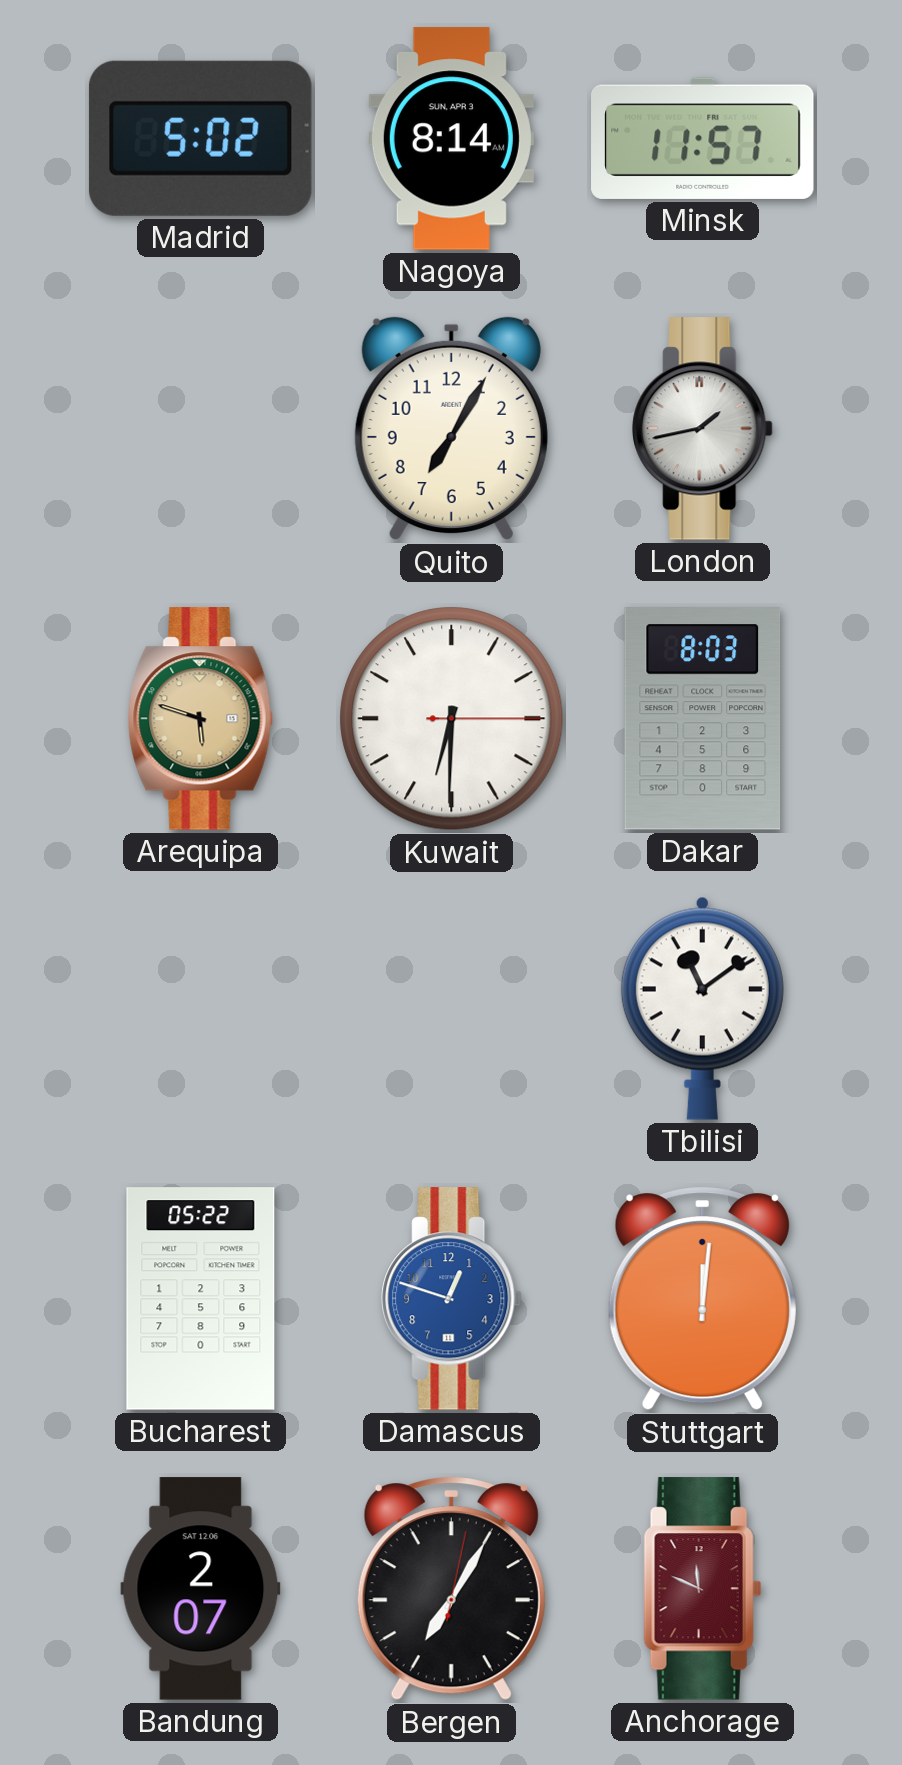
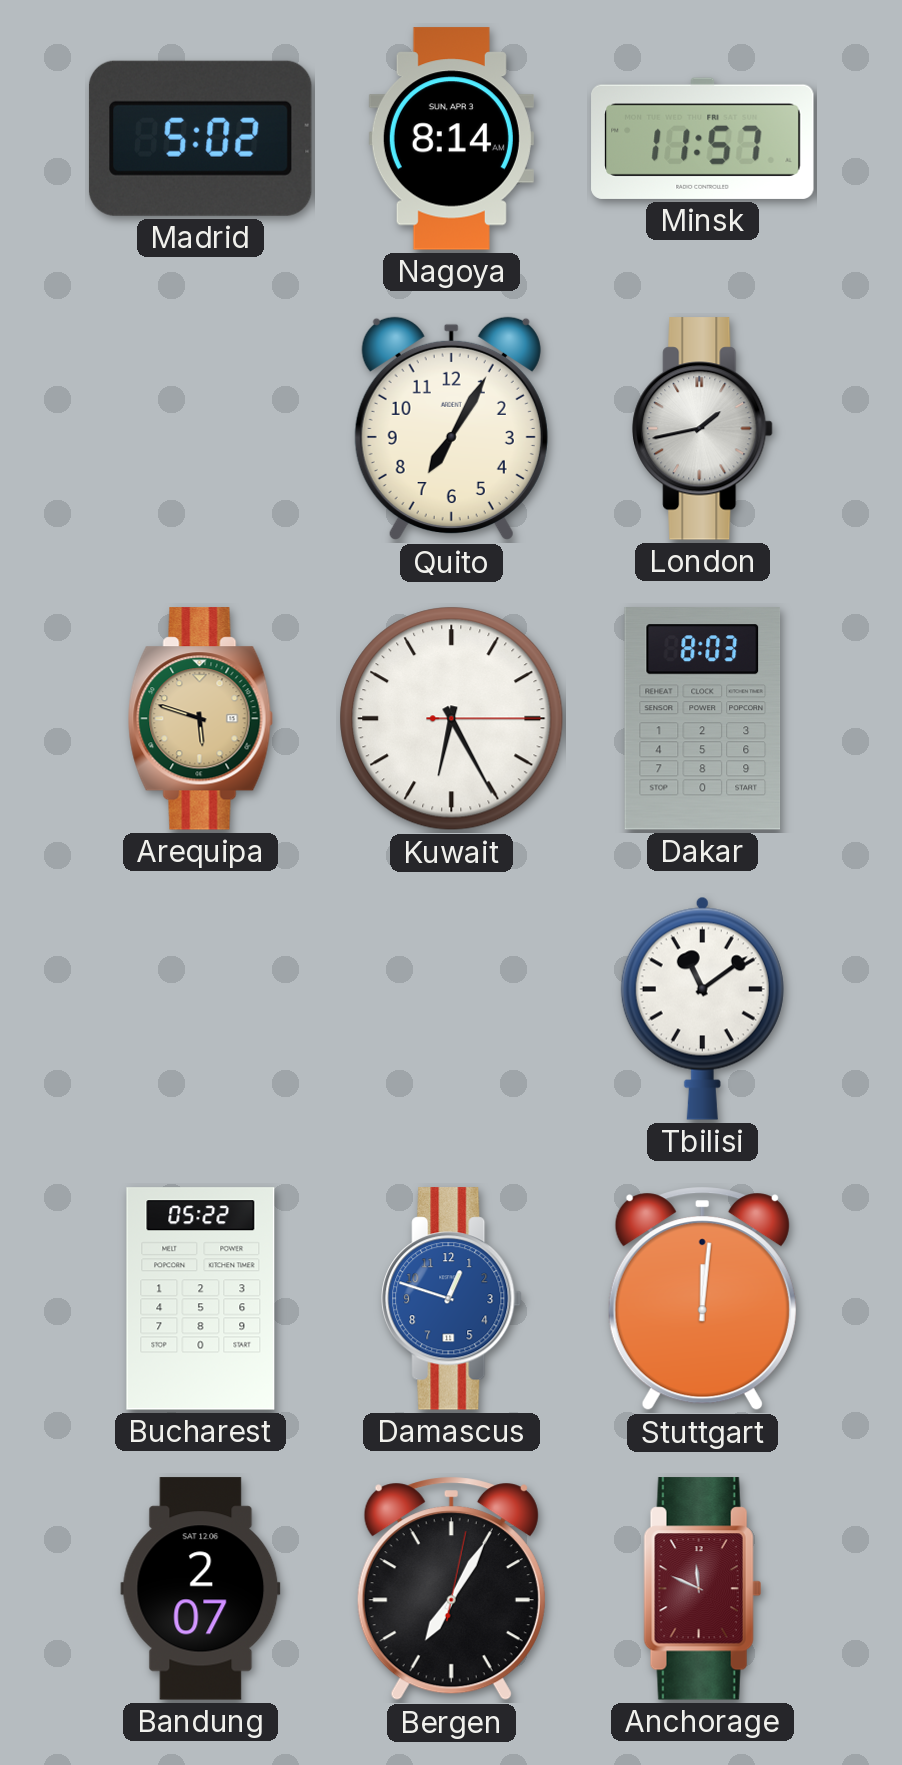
Kuwait: 6:30 -> 6:25 (452, 719)
